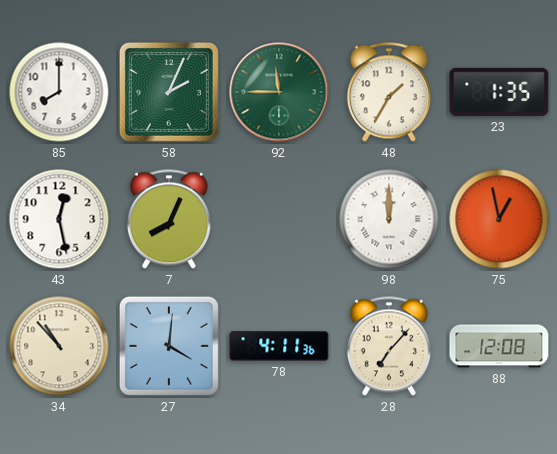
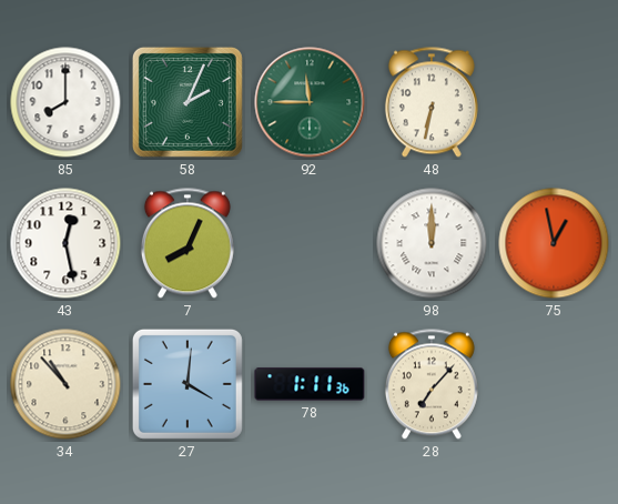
48: 1:35 -> 6:32 (432, 102)
23: 1:35 -> none (499, 92)
78: 4:11 -> 1:11 (310, 384)
88: 12:08 -> none (499, 346)
